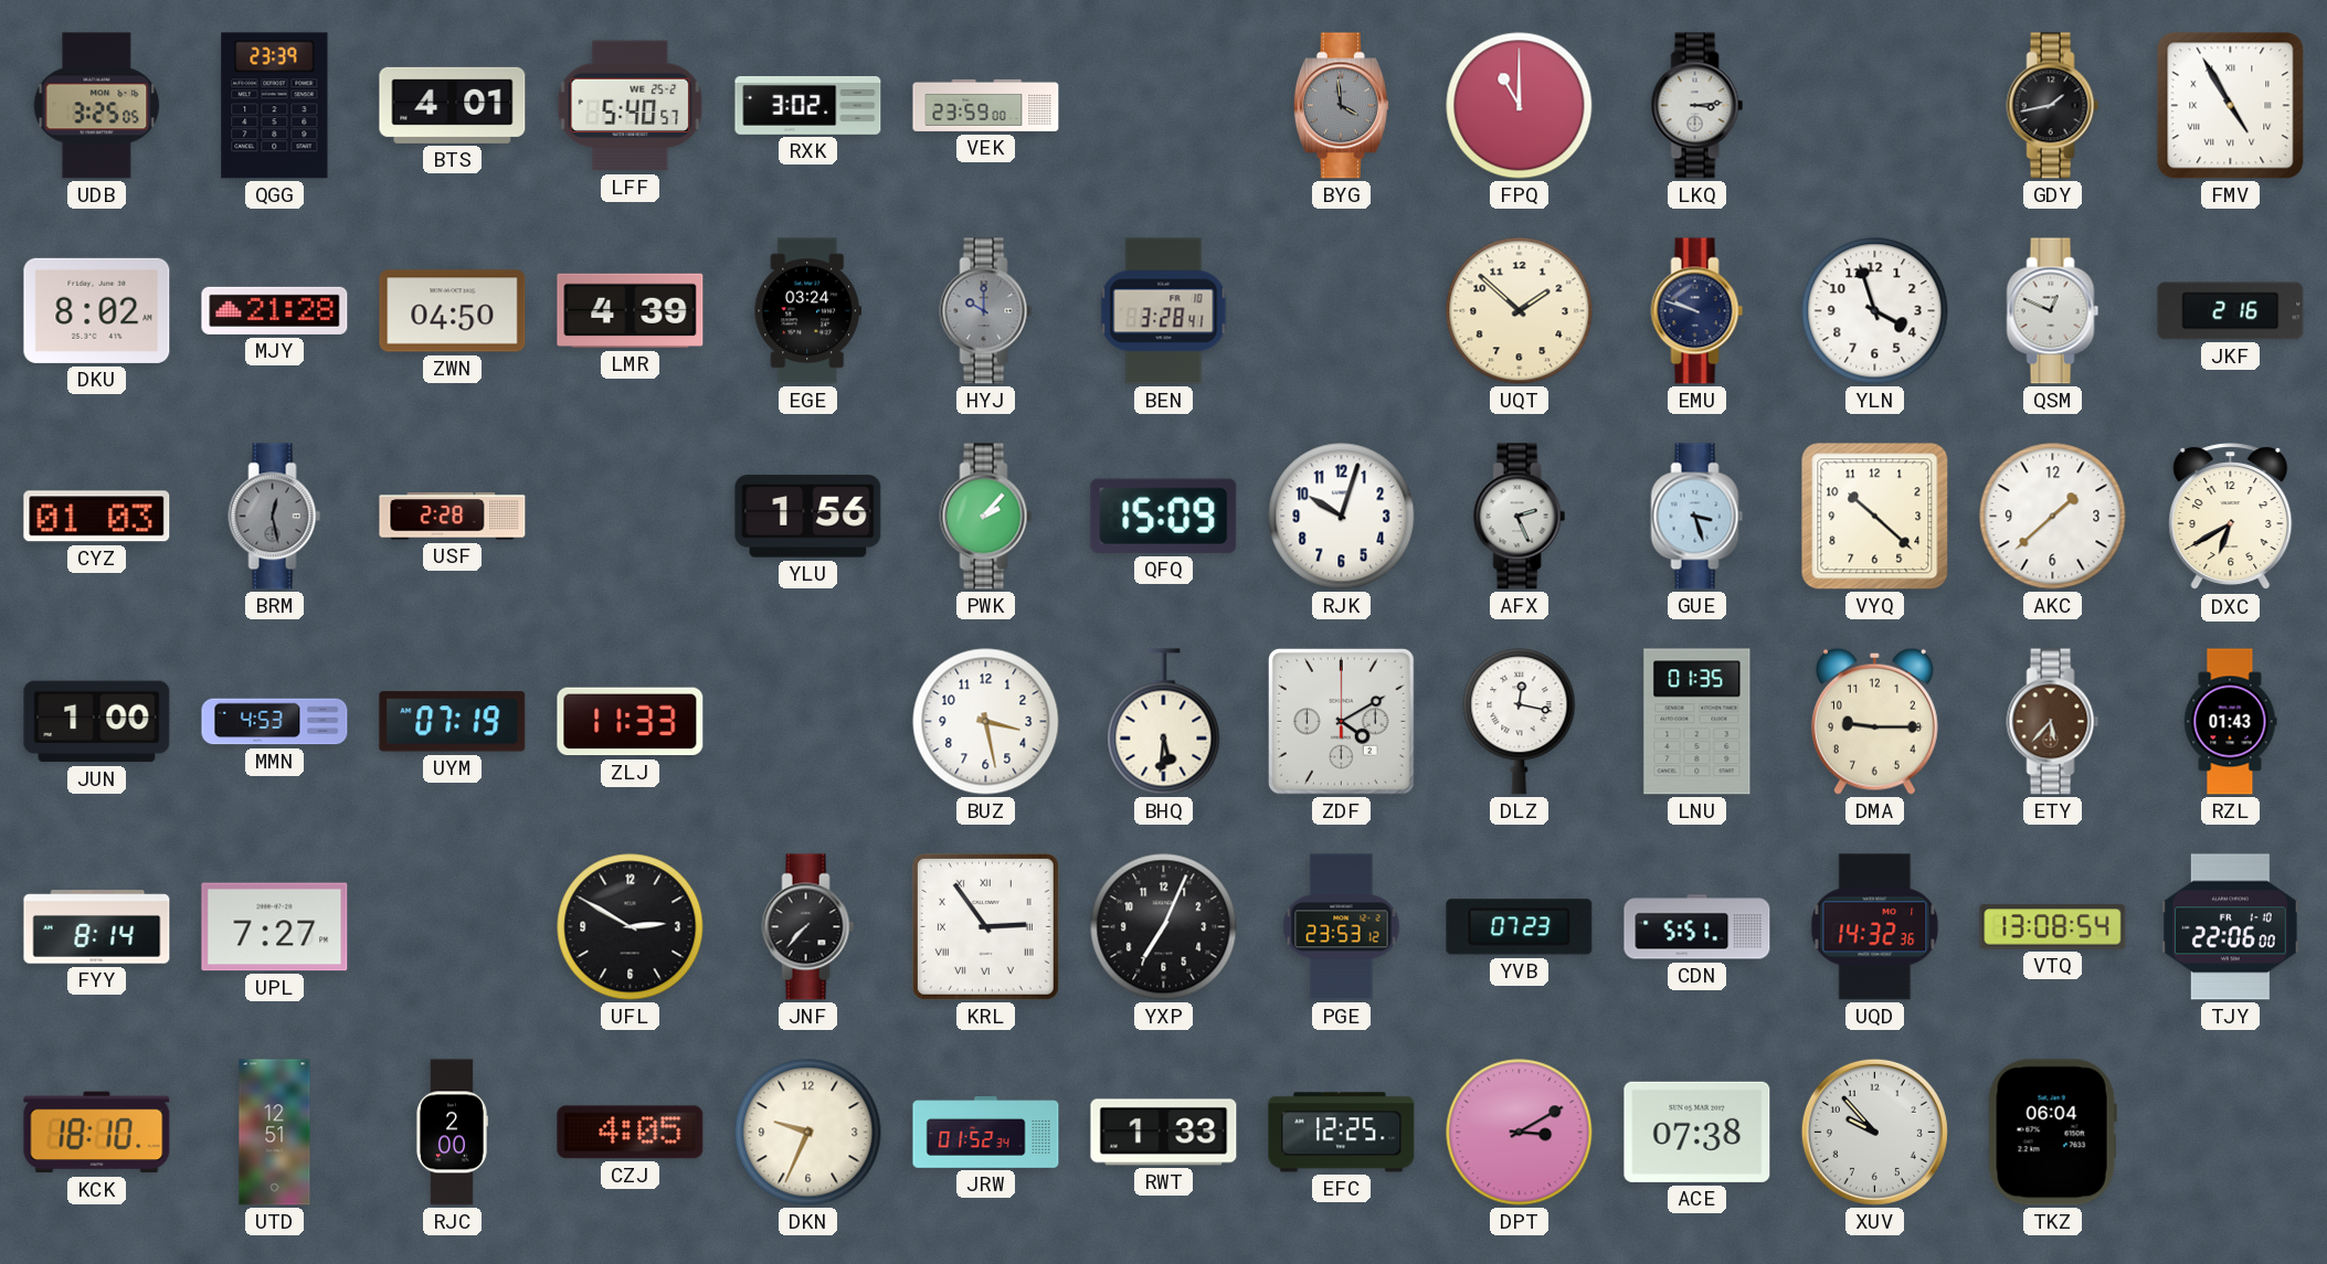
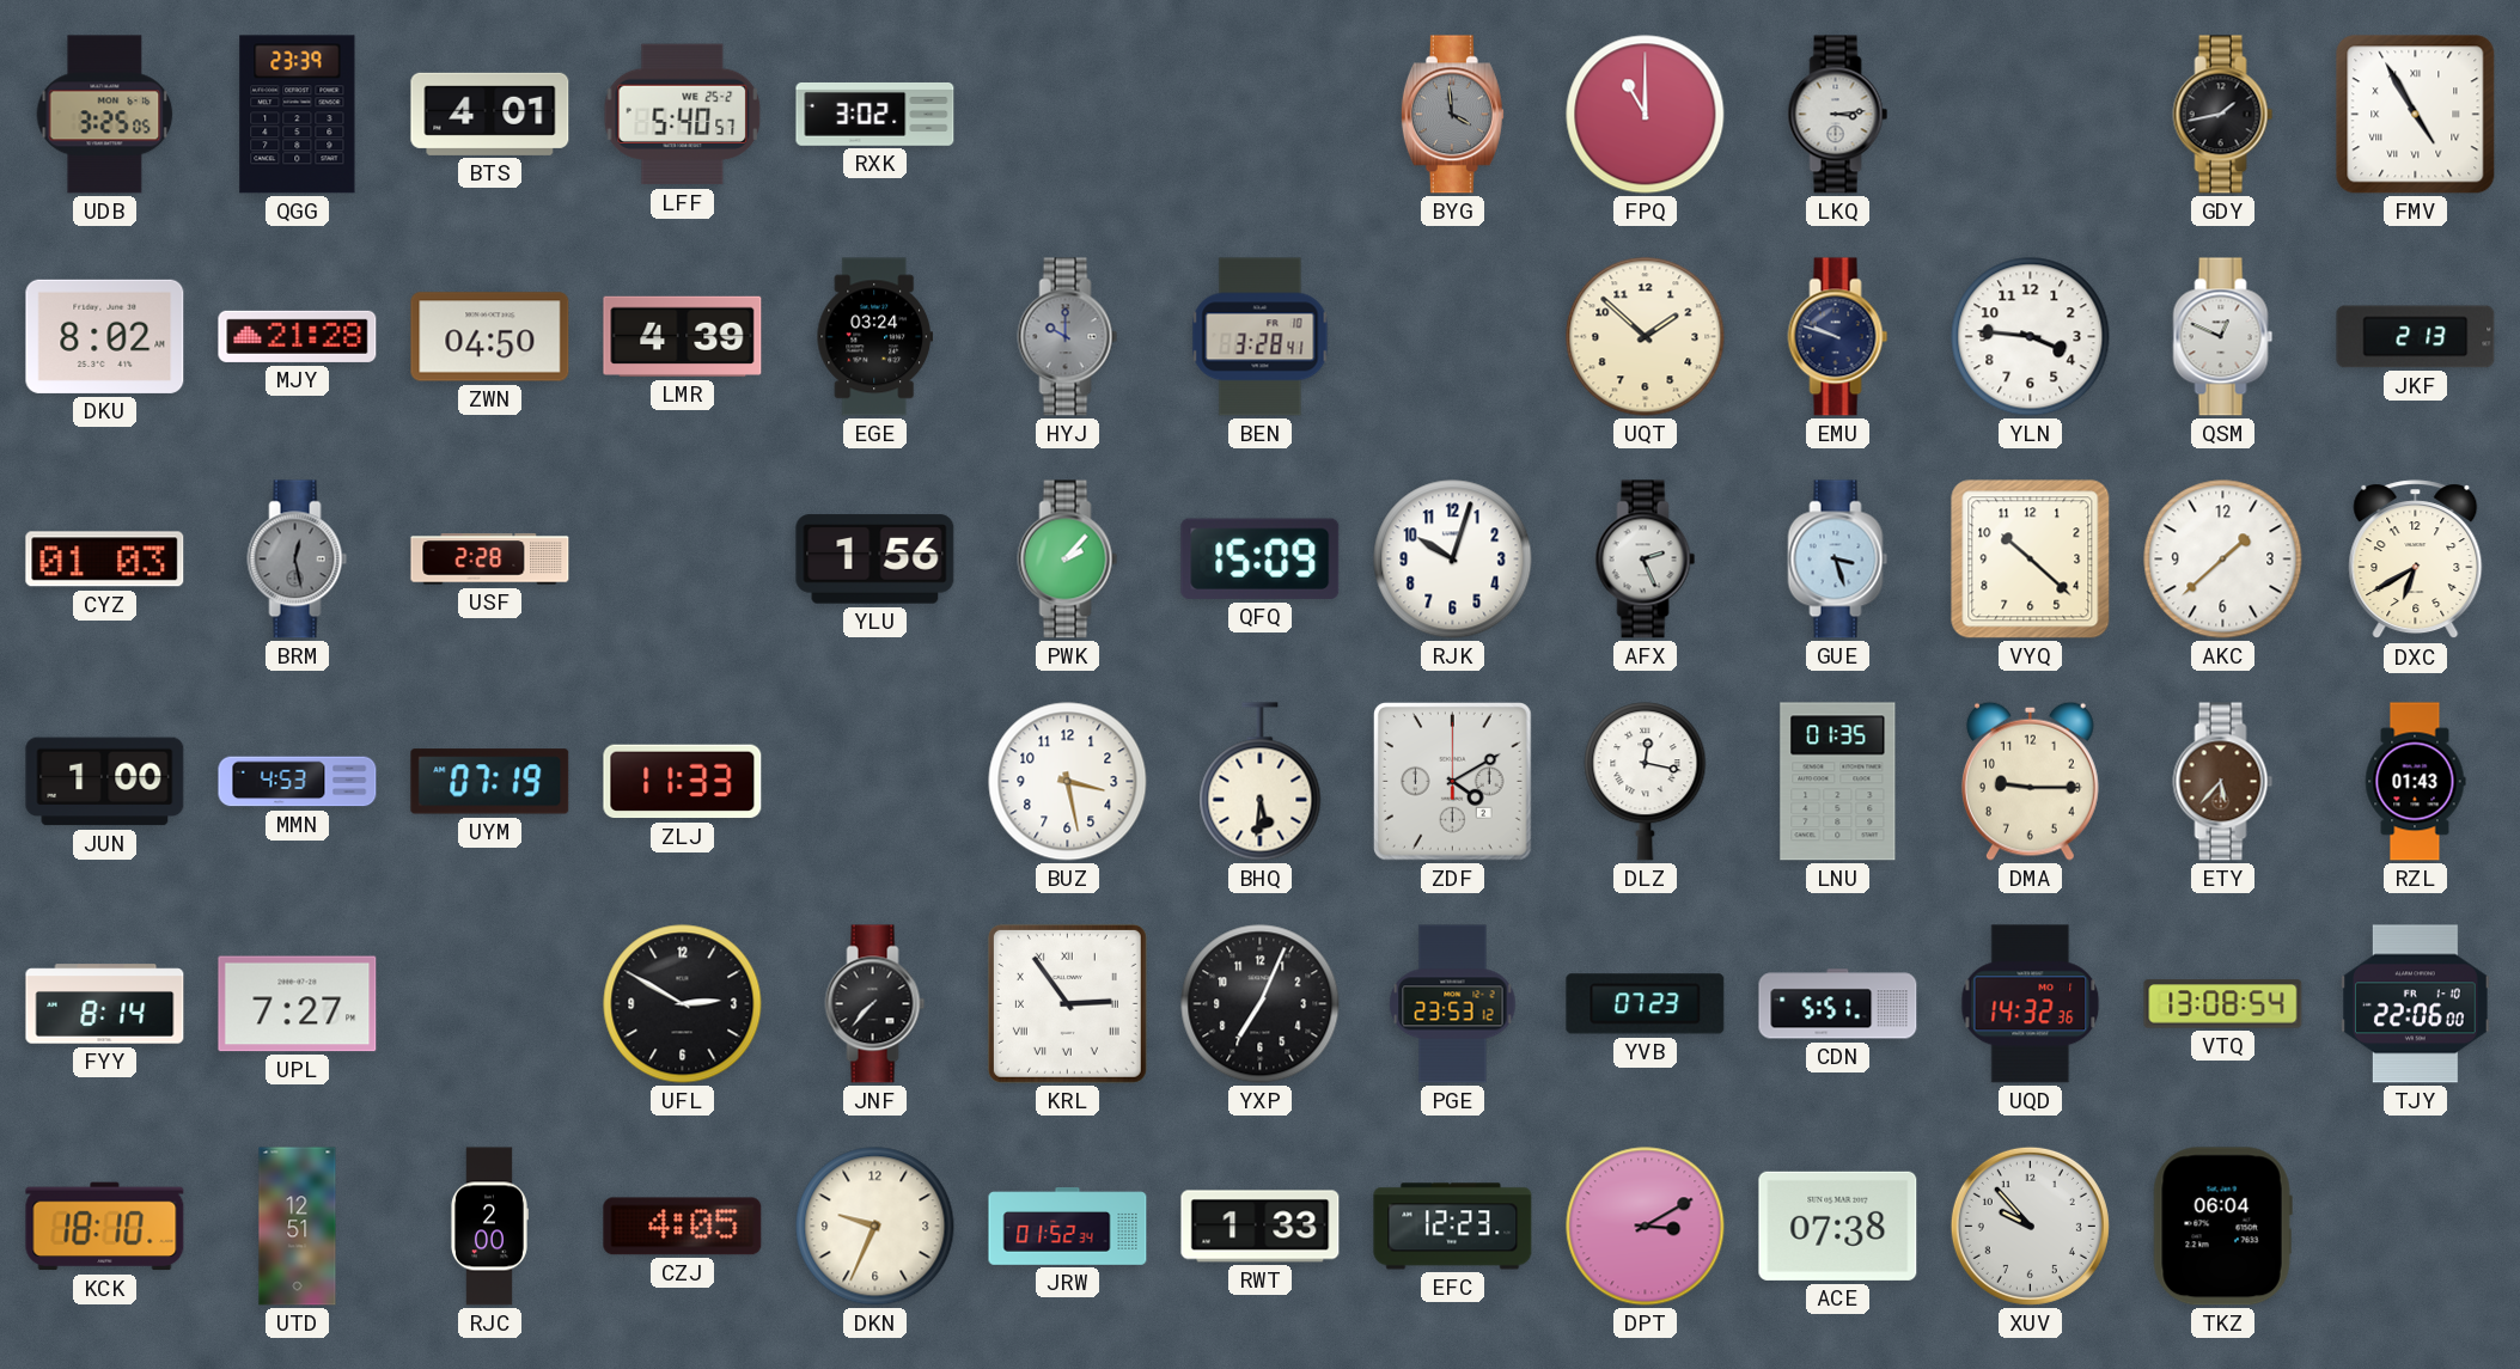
VEK: 23:59 -> none (986, 105)
YLN: 3:57 -> 3:46 (2031, 337)
JKF: 2:16 -> 2:13 (2416, 337)
EFC: 12:25 -> 12:23 (1453, 1227)
